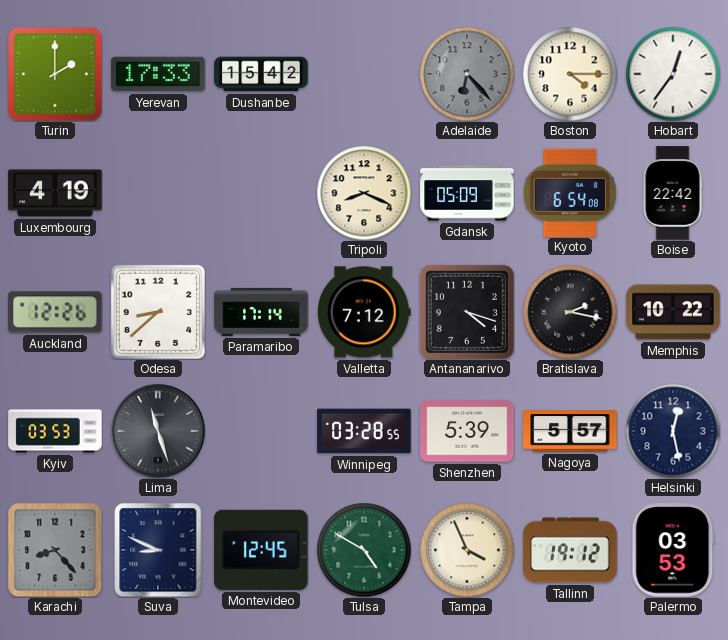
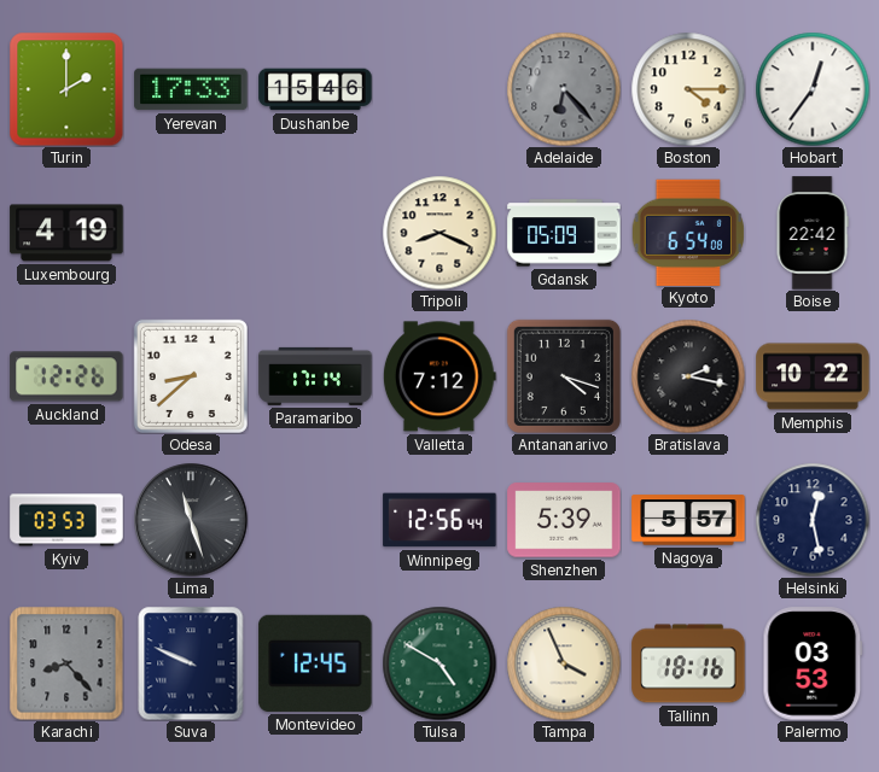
Dushanbe: 15:42 -> 15:46 (315, 89)
Winnipeg: 03:28 -> 12:56 (439, 520)
Suva: 8:49 -> 9:49 (191, 663)
Tallinn: 19:12 -> 18:16 (688, 663)
